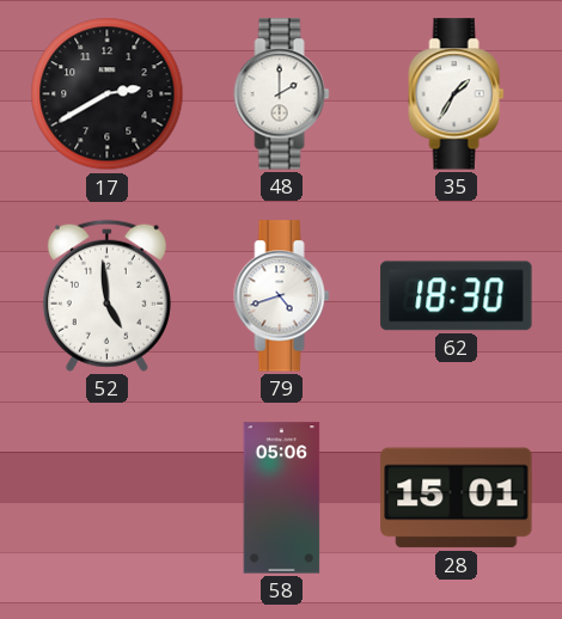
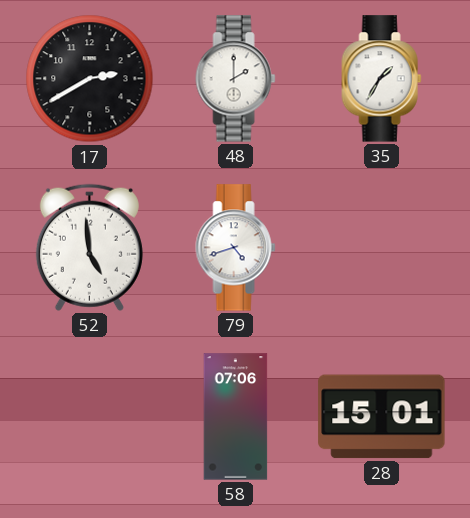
62: 18:30 -> none (457, 296)
58: 05:06 -> 07:06 (236, 417)
